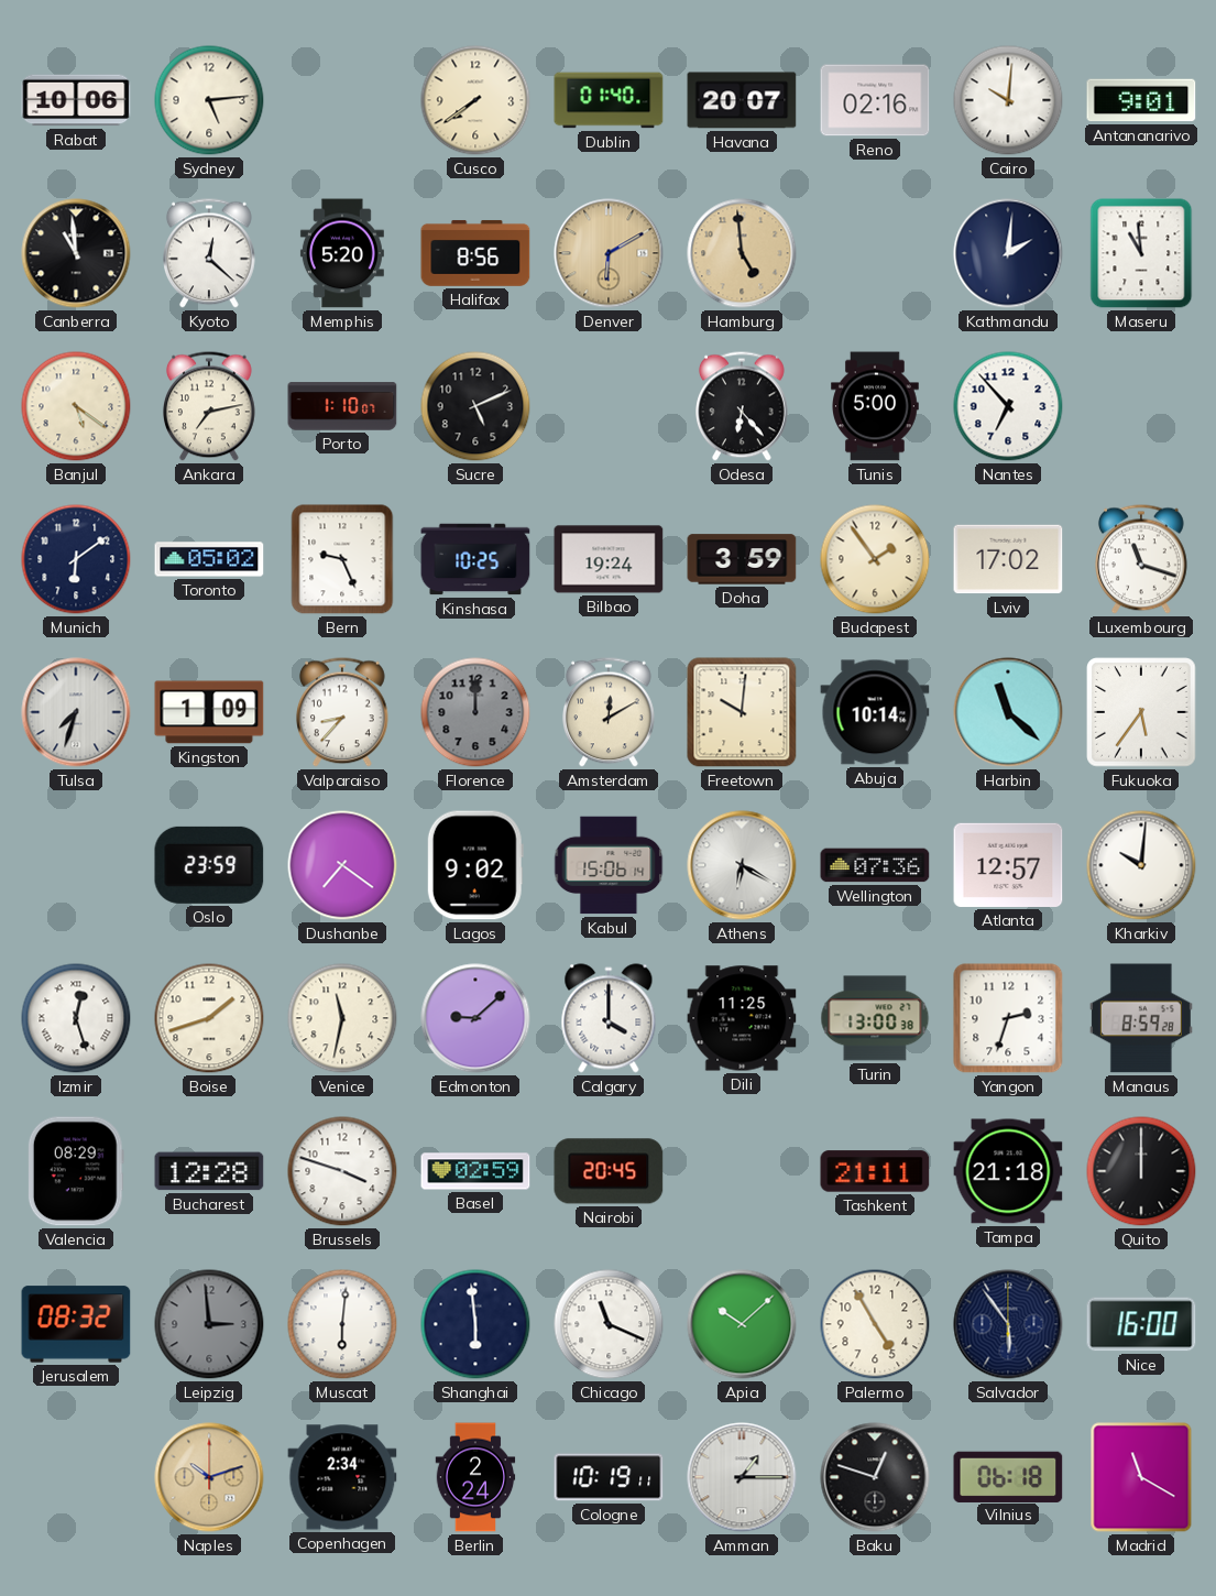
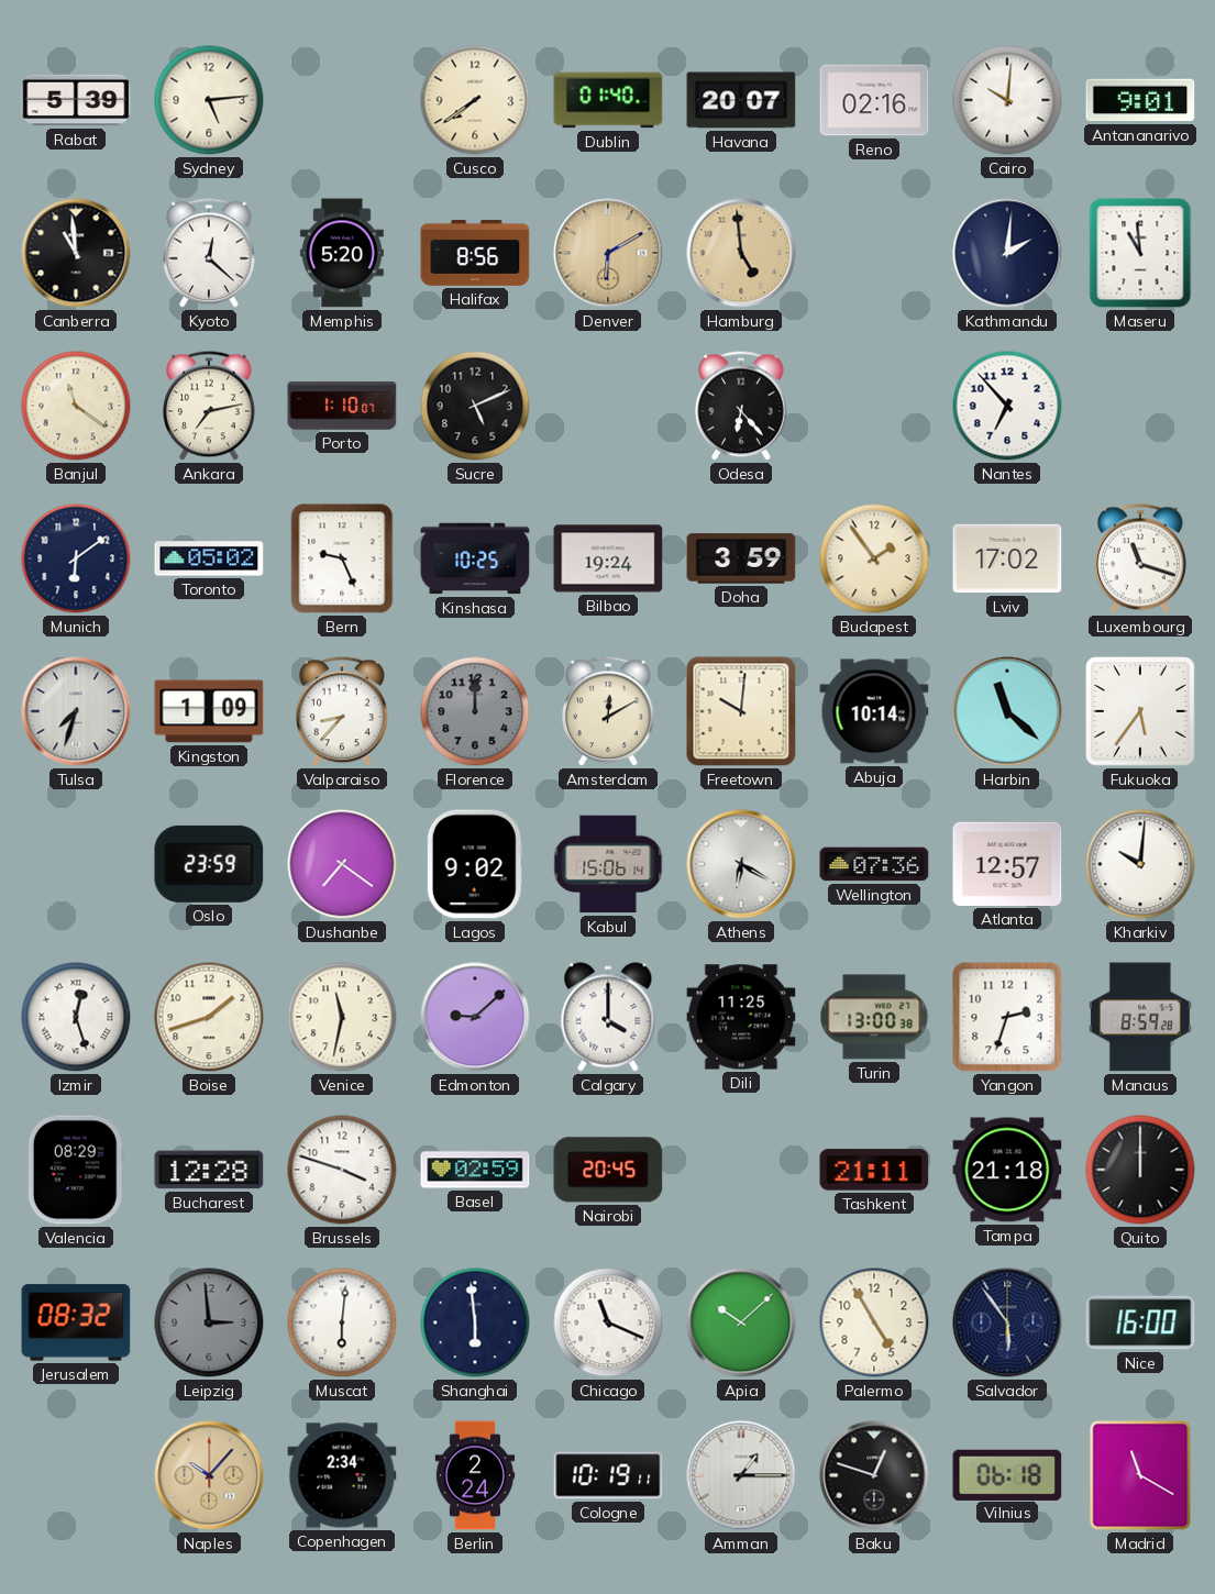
Rabat: 10:06 -> 5:39 (76, 100)
Banjul: 5:21 -> 11:21 (76, 406)
Tunis: 5:00 -> none (875, 406)
Naples: 10:12 -> 10:07 (209, 1475)
